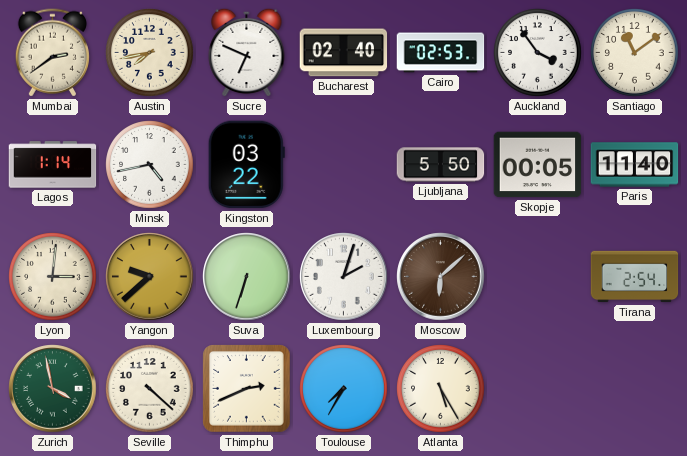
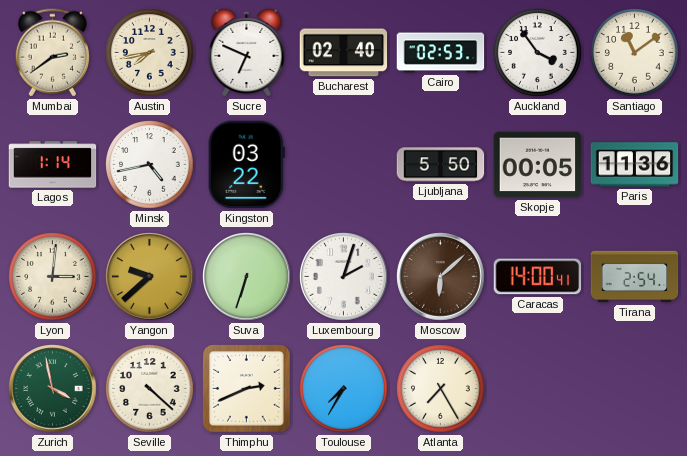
Paris: 11:40 -> 11:36 (635, 165)
Caracas: none -> 14:00 (538, 277)
Atlanta: 5:25 -> 7:25 (441, 389)
